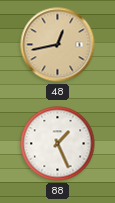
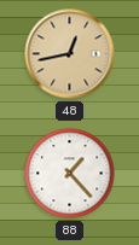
88: 1:26 -> 1:23 (70, 174)
